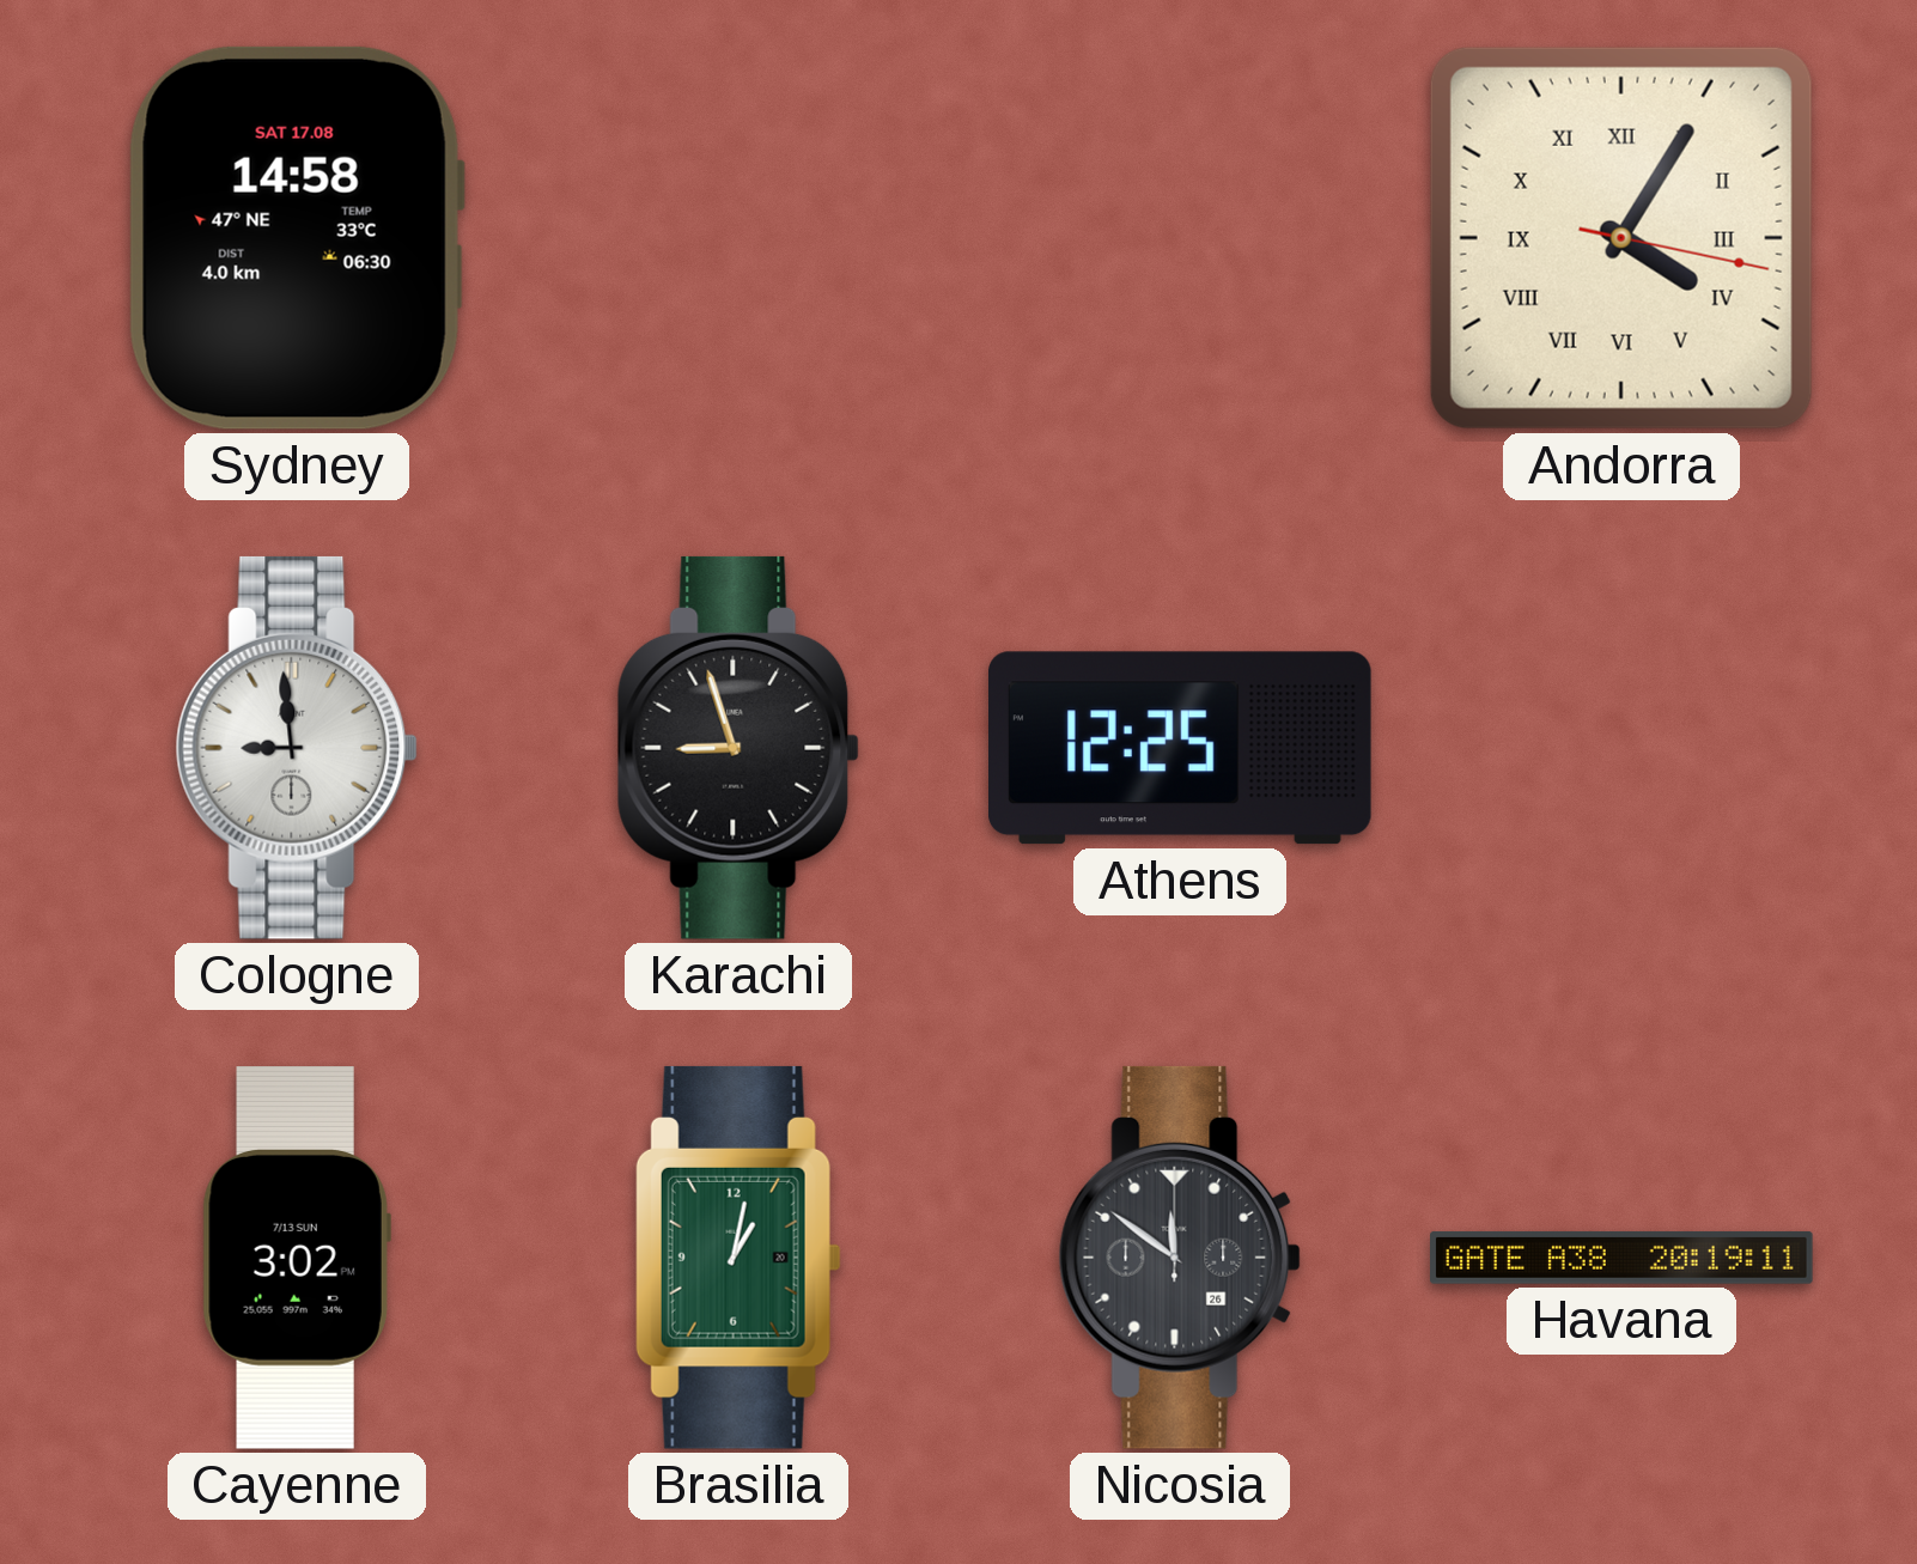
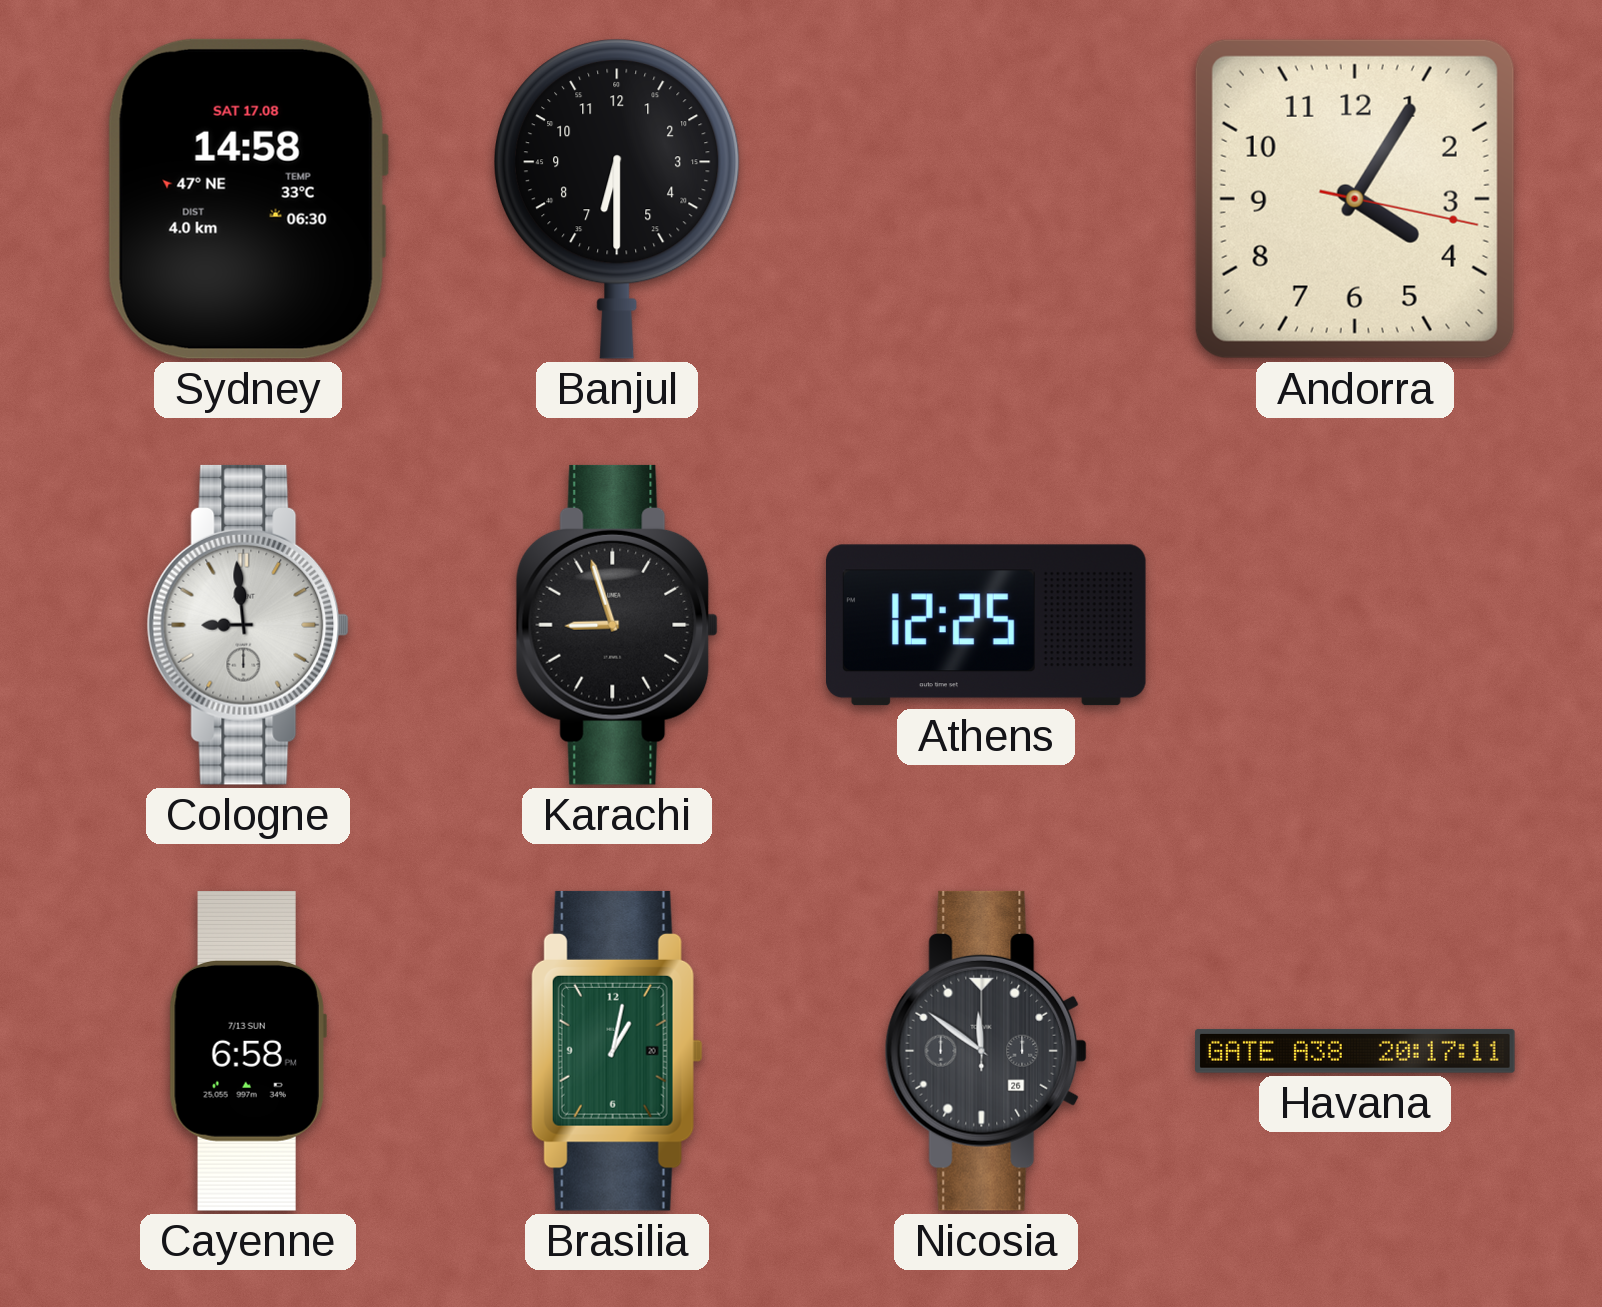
Banjul: none -> 6:30 (618, 199)
Andorra numerals: Roman -> Arabic (1355, 199)
Cayenne: 3:02 -> 6:58 (248, 1052)
Havana: 20:19 -> 20:17 (1355, 1051)
